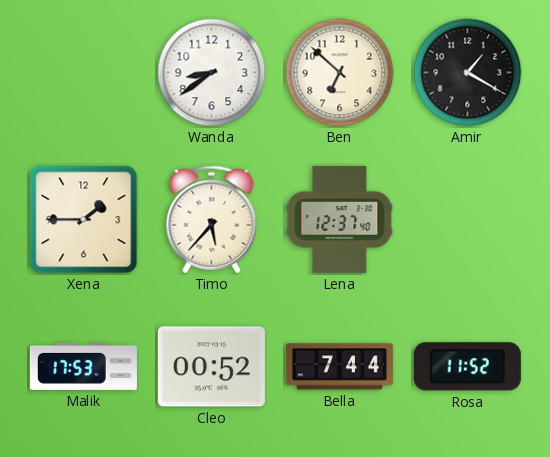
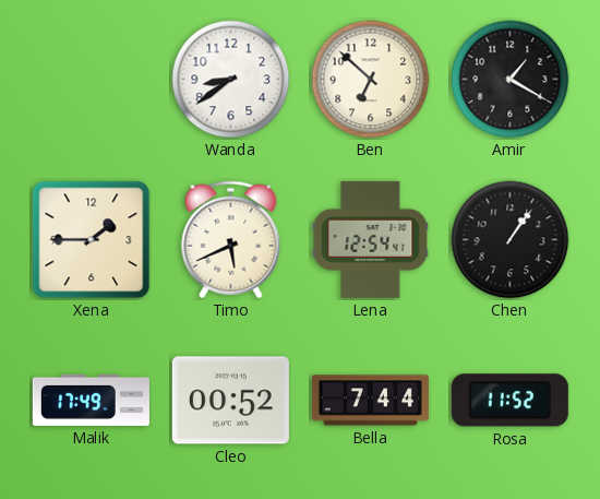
Timo: 5:37 -> 5:41 (231, 240)
Lena: 12:37 -> 12:54 (371, 239)
Chen: none -> 1:06 (511, 240)
Malik: 17:53 -> 17:49 (91, 400)
